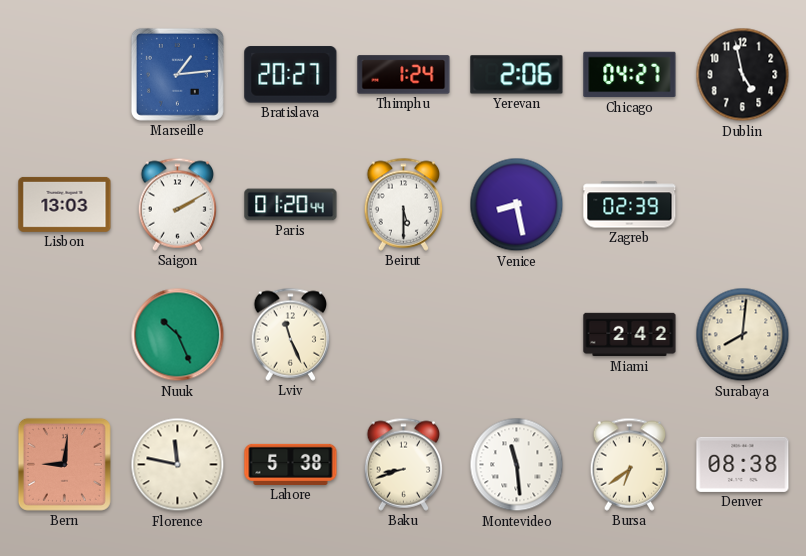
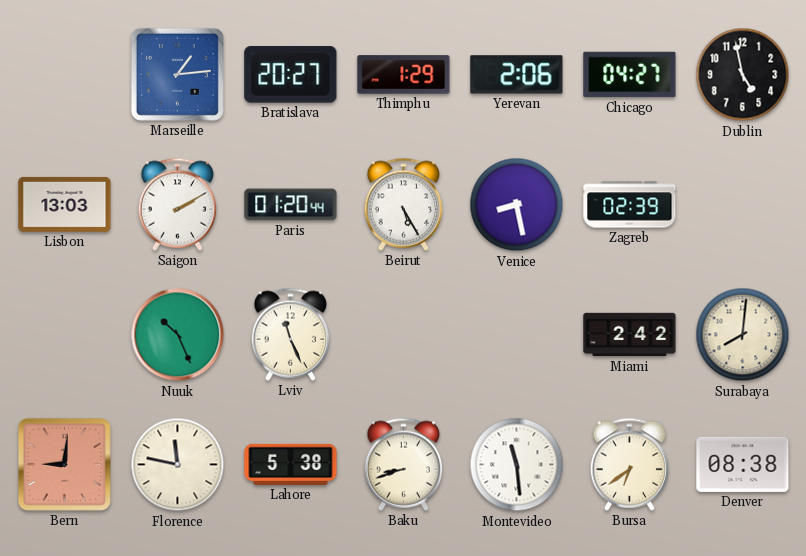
Thimphu: 1:24 -> 1:29 (404, 75)
Beirut: 5:30 -> 5:25 (404, 204)
